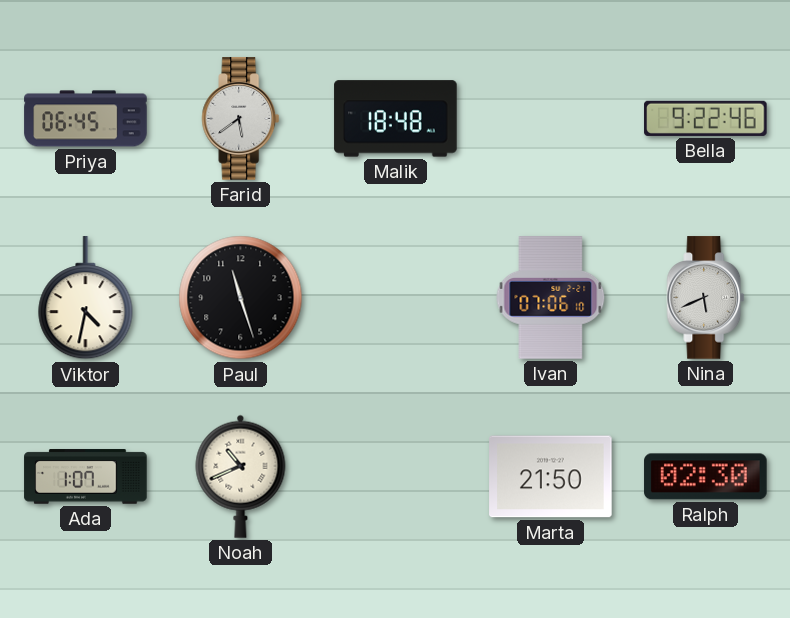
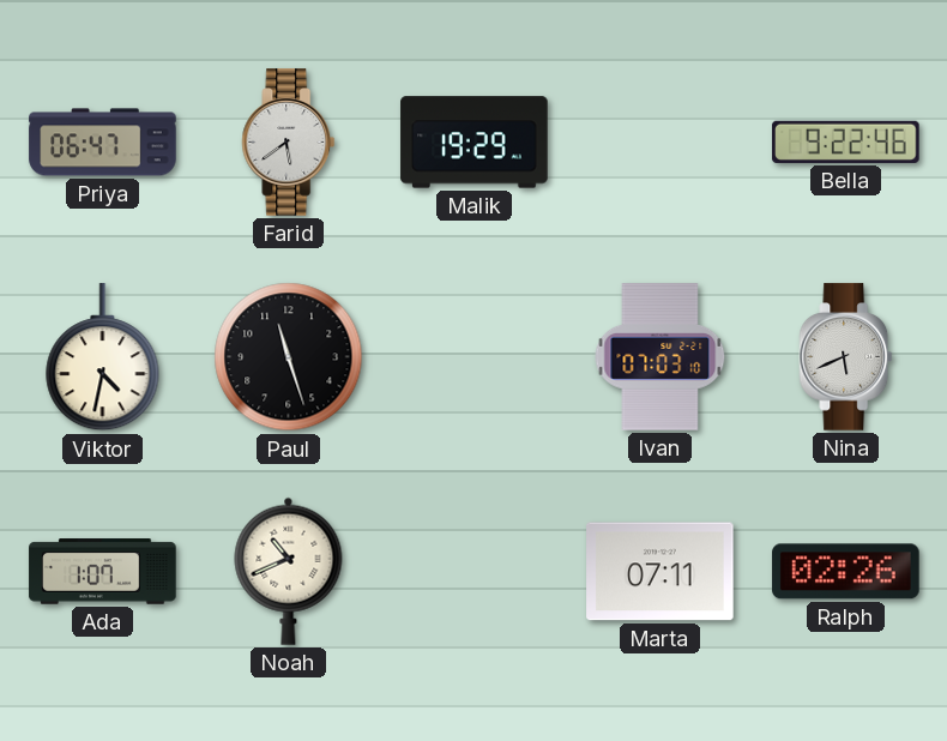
Priya: 06:45 -> 06:47 (103, 143)
Malik: 18:48 -> 19:29 (475, 143)
Ivan: 07:06 -> 07:03 (661, 357)
Marta: 21:50 -> 07:11 (661, 572)
Ralph: 02:30 -> 02:26 (846, 572)
